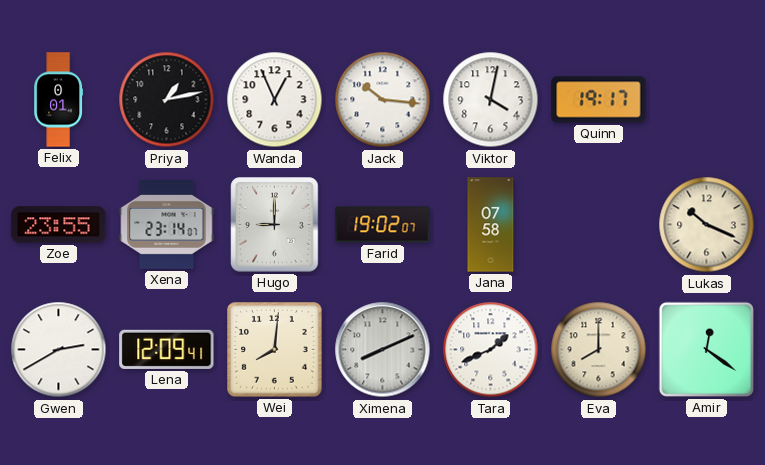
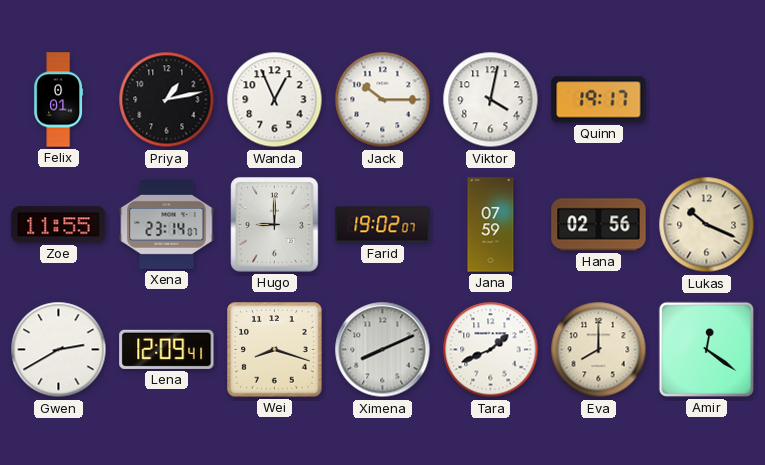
Jack: 10:16 -> 10:15 (383, 100)
Zoe: 23:55 -> 11:55 (59, 225)
Jana: 07:58 -> 07:59 (491, 225)
Hana: none -> 02:56 (599, 225)
Wei: 8:01 -> 8:18 (275, 350)
